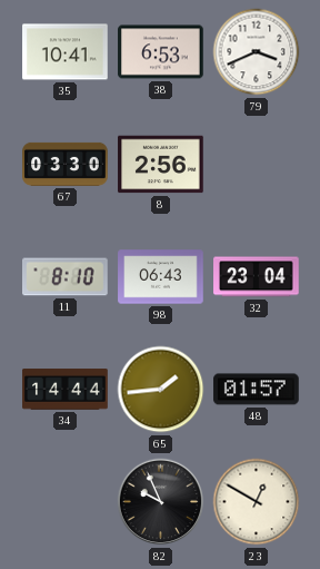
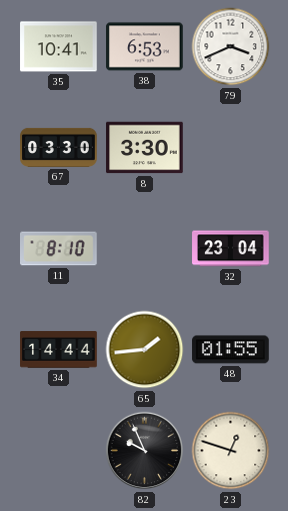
8: 2:56 -> 3:30 (145, 148)
98: 06:43 -> none (161, 277)
48: 01:57 -> 01:55 (231, 350)
23: 12:50 -> 12:48 (231, 451)
